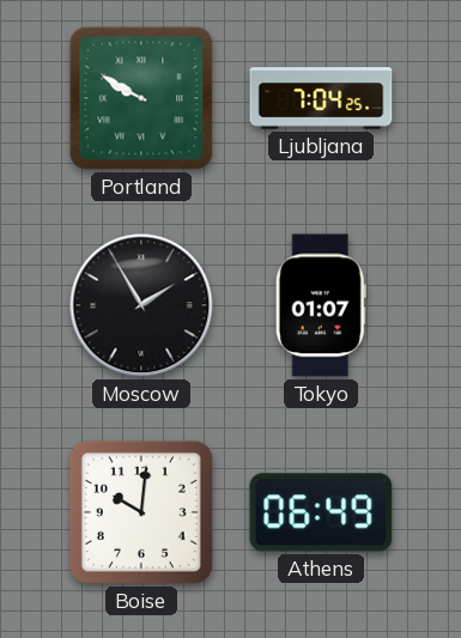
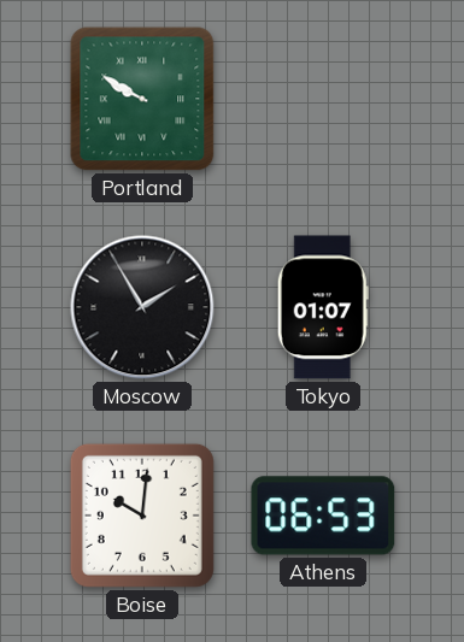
Ljubljana: 7:04 -> none (321, 98)
Athens: 06:49 -> 06:53 (323, 516)
